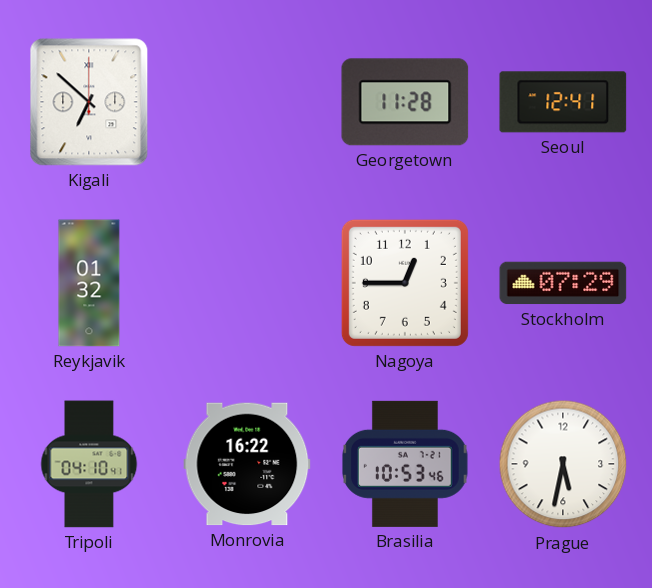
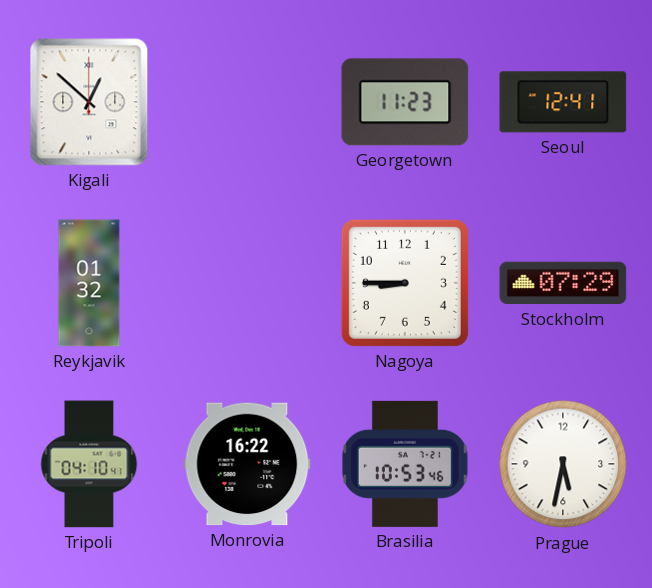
Kigali: 6:52 -> 12:52 (89, 102)
Georgetown: 11:28 -> 11:23 (405, 102)
Nagoya: 12:45 -> 8:45 (405, 283)
